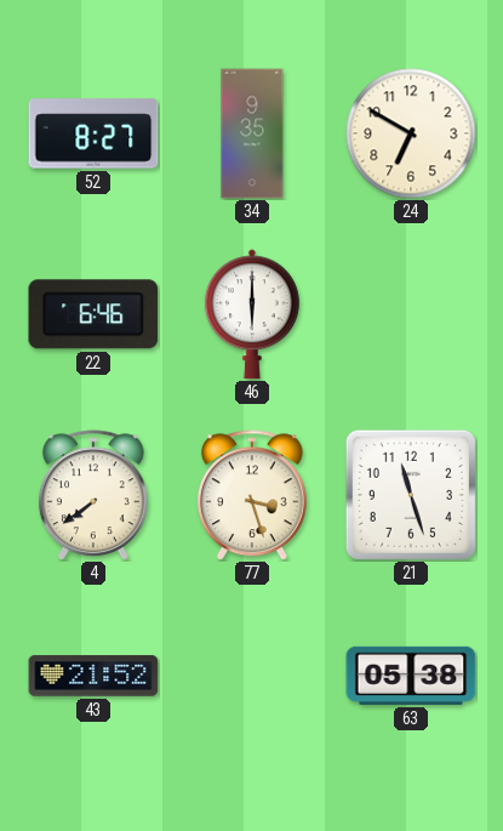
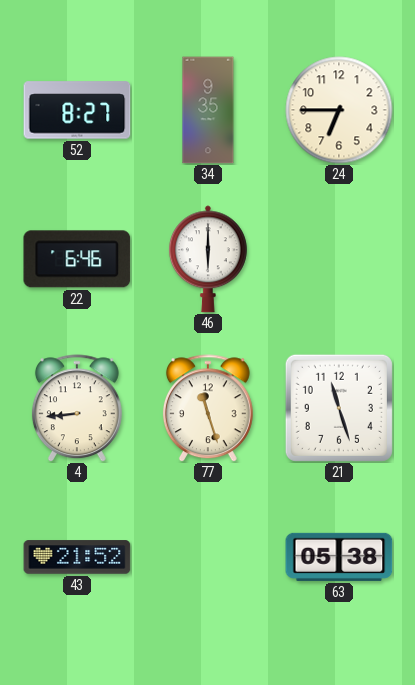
24: 6:50 -> 6:45 (339, 110)
4: 7:39 -> 8:44 (77, 408)
77: 3:27 -> 11:27 (208, 408)
